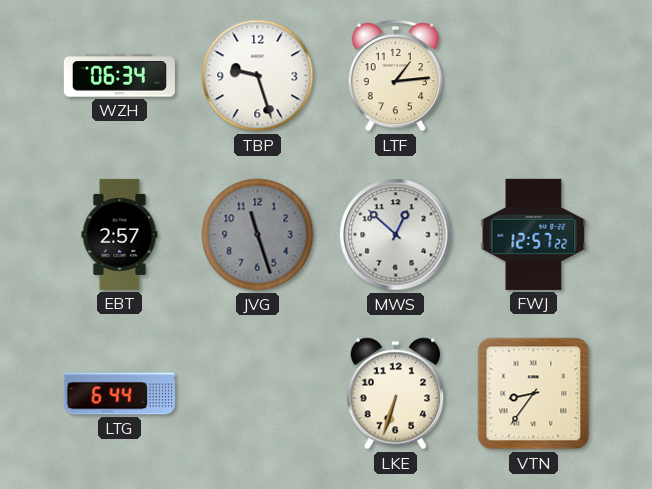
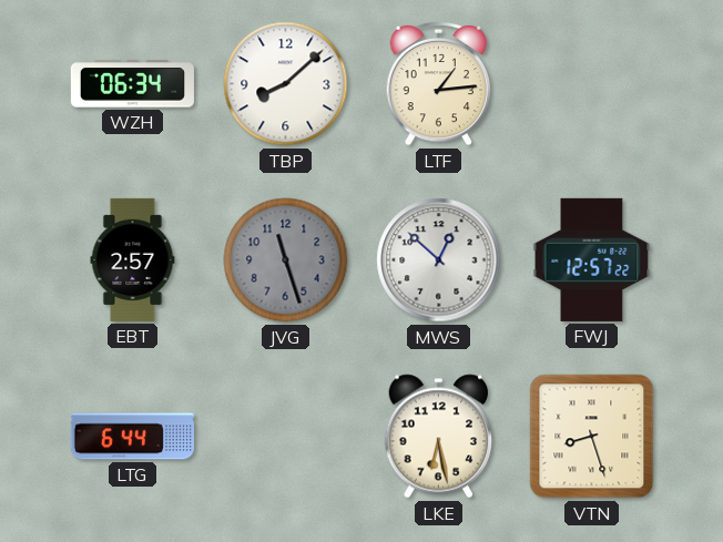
TBP: 9:27 -> 8:08 (286, 84)
LKE: 6:33 -> 6:28 (439, 437)
VTN: 8:36 -> 8:27 (592, 437)
